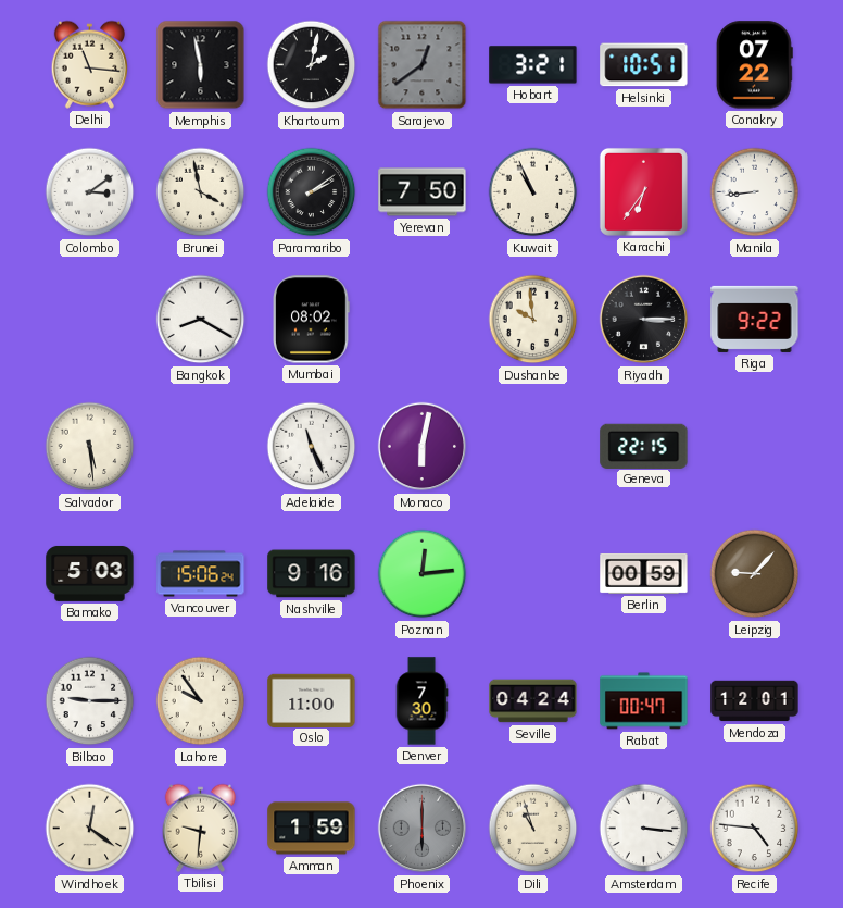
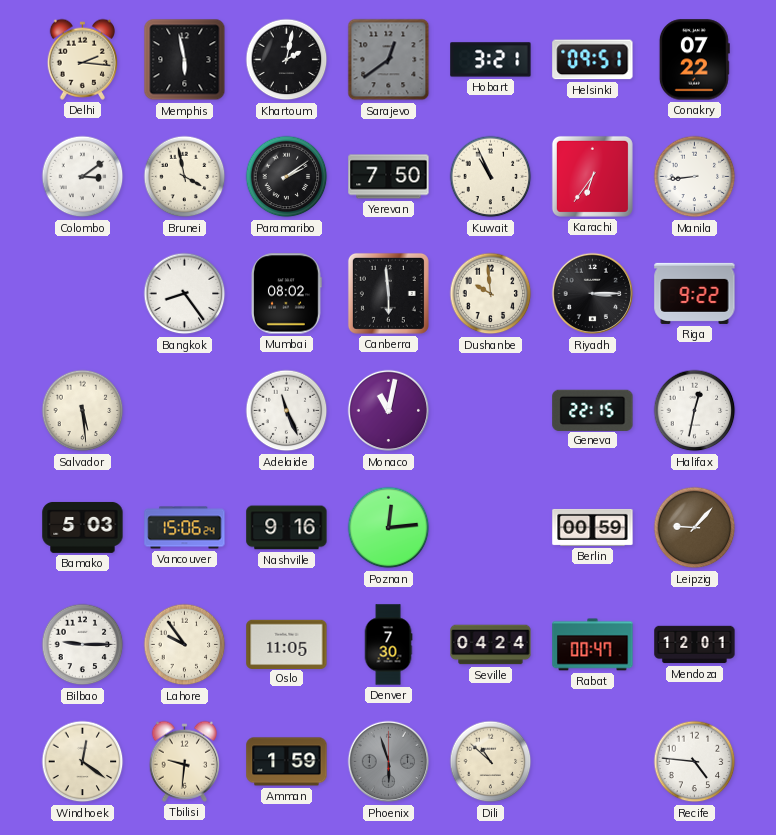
Delhi: 11:16 -> 2:16 (82, 59)
Helsinki: 10:51 -> 09:51 (593, 60)
Bangkok: 8:20 -> 8:24 (185, 294)
Canberra: none -> 5:59 (388, 293)
Monaco: 6:02 -> 11:02 (389, 411)
Halifax: none -> 12:32 (695, 411)
Oslo: 11:00 -> 11:05 (287, 644)
Phoenix: 6:00 -> 5:57 (389, 762)
Dili: 10:57 -> 10:52 (491, 762)
Amsterdam: 3:16 -> none (644, 829)
